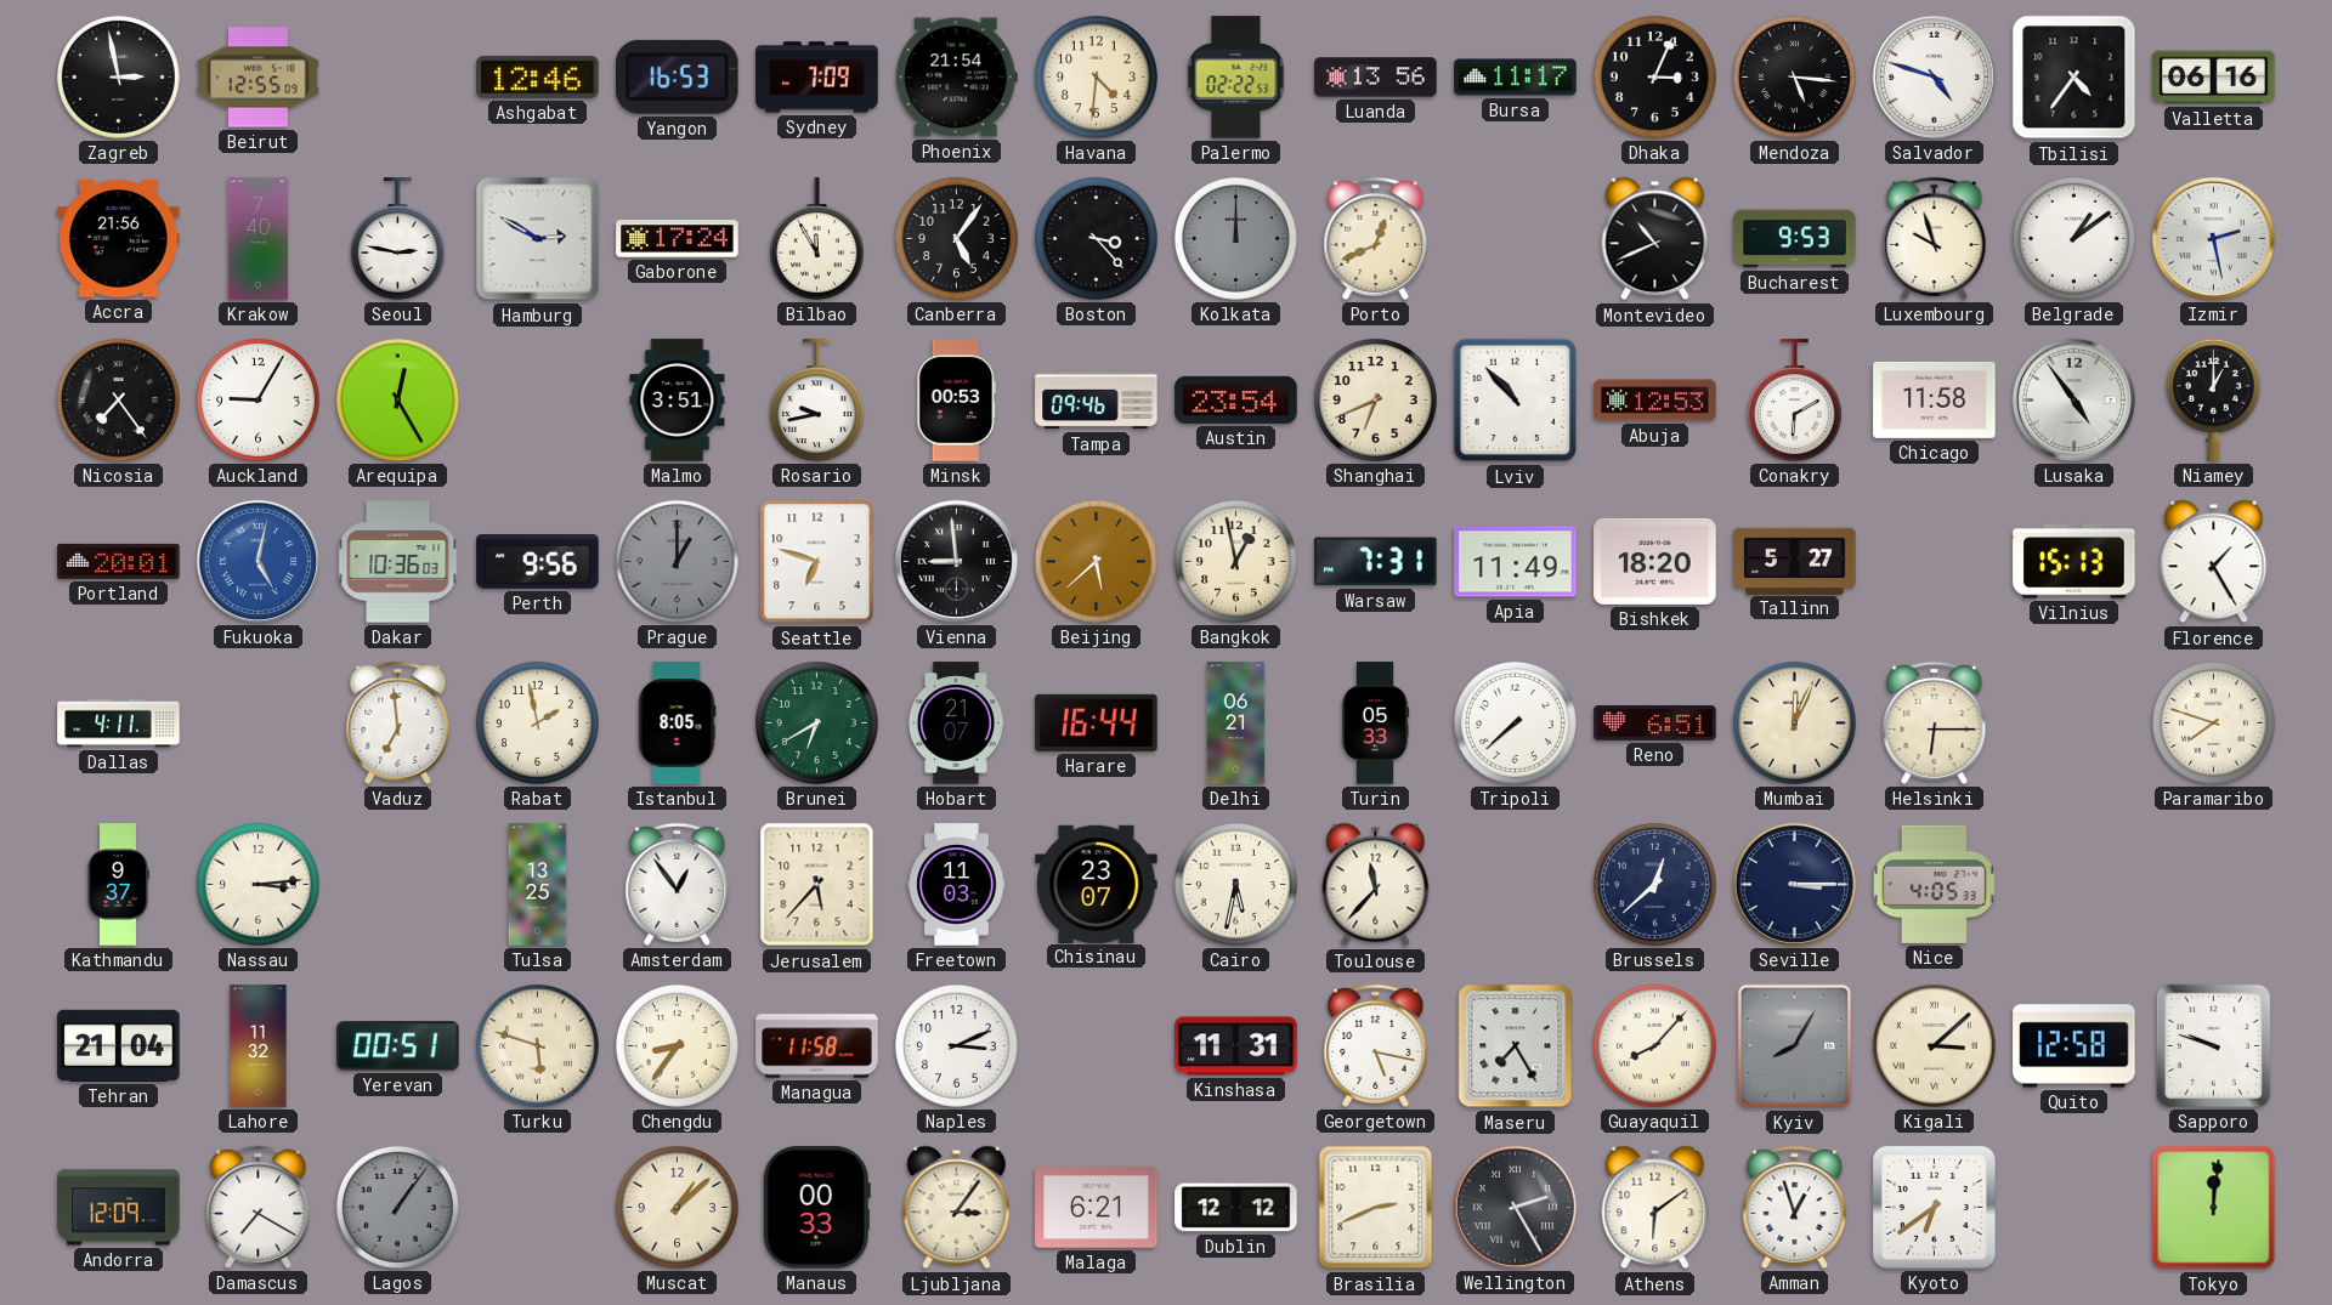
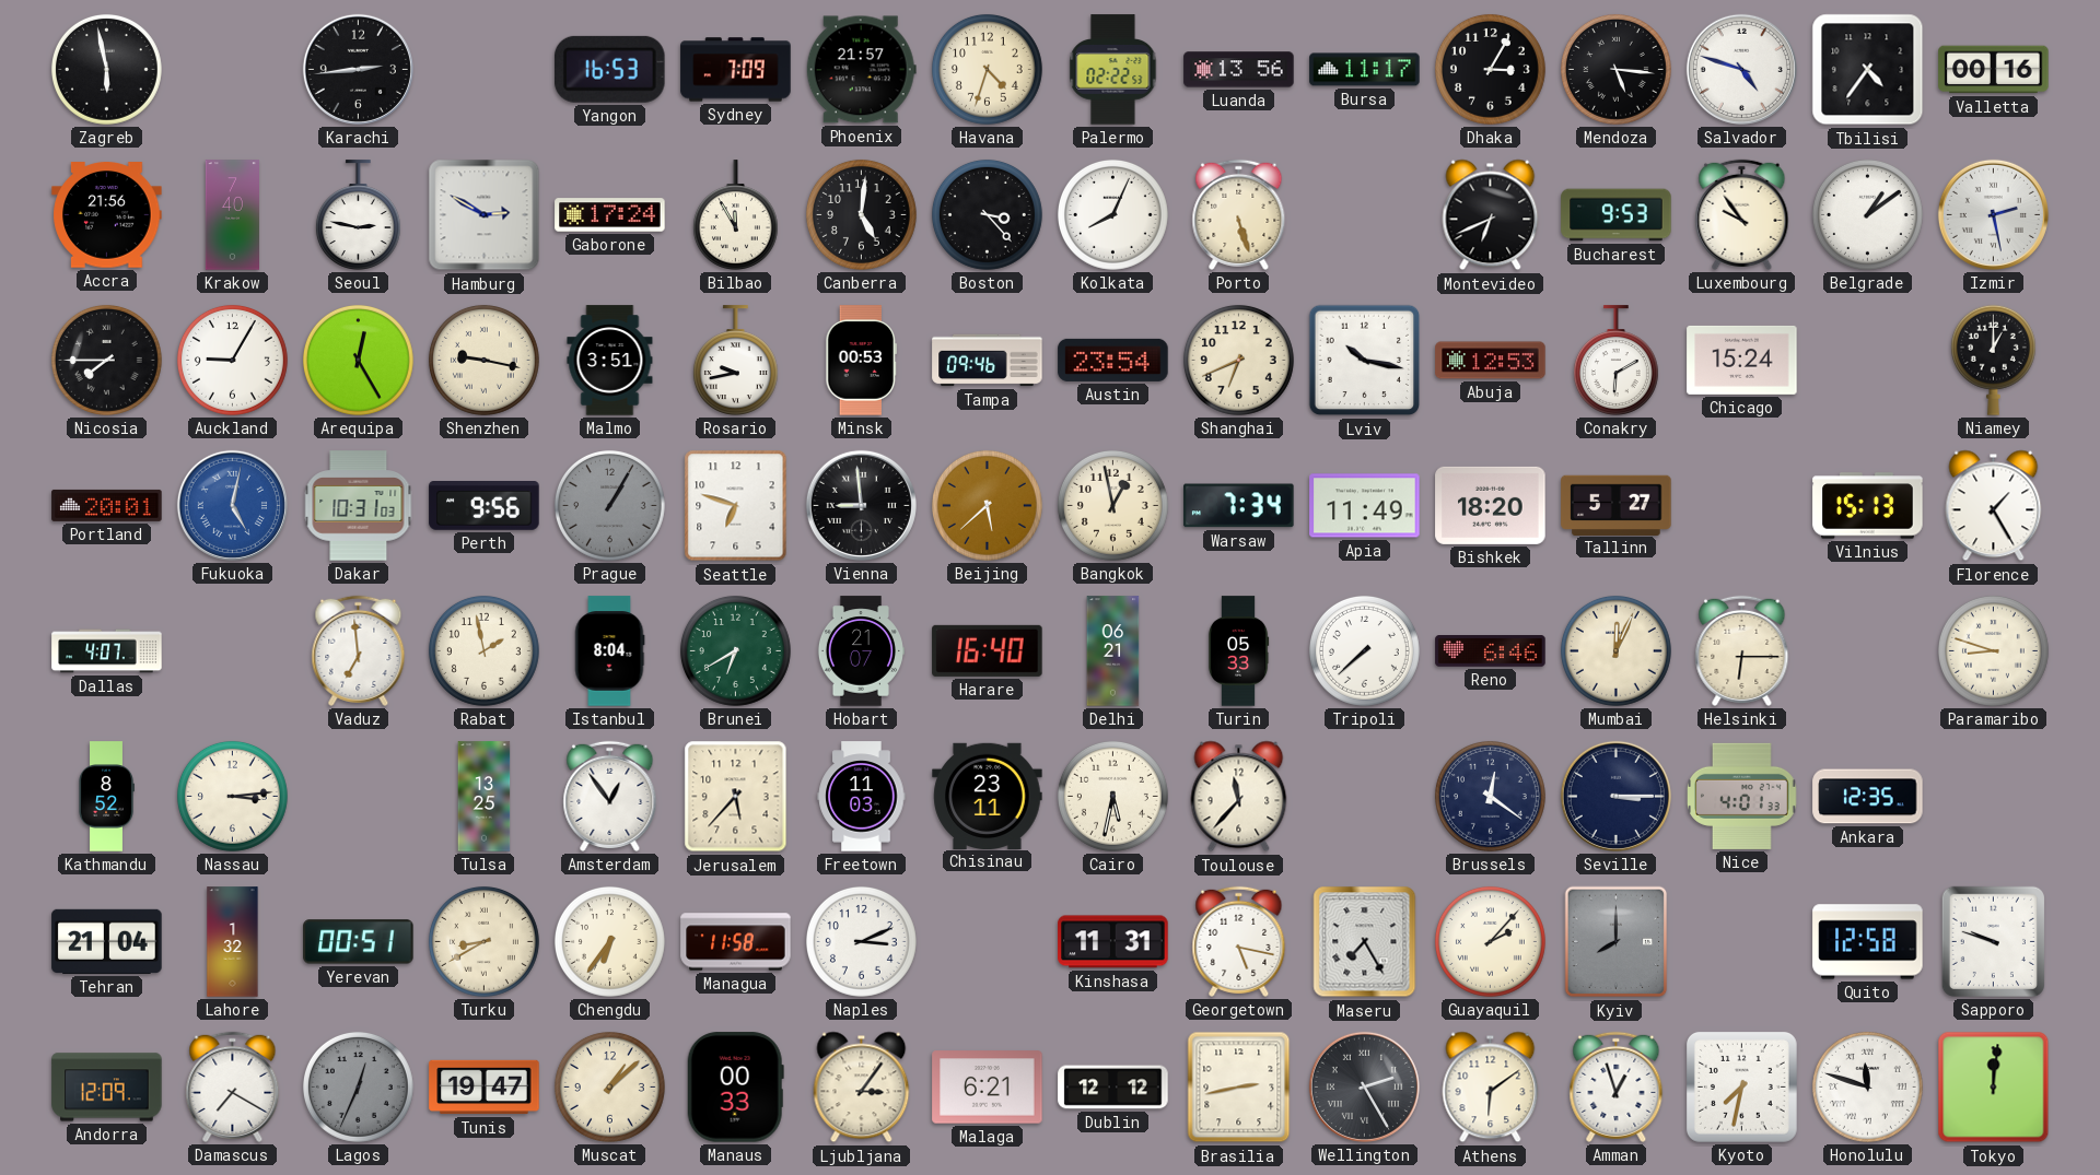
Zagreb: 2:58 -> 5:58 (106, 69)
Beirut: 12:55 -> none (259, 78)
Karachi: none -> 2:44 (358, 69)
Ashgabat: 12:46 -> none (538, 76)
Phoenix: 21:54 -> 21:57 (861, 70)
Havana: 4:31 -> 4:33 (987, 69)
Dhaka: 3:04 -> 3:05 (1490, 69)
Valletta: 06:16 -> 00:16 (1994, 70)
Canberra: 5:06 -> 5:01 (861, 214)
Kolkata: 12:00 -> 8:04 (1112, 214)
Kolkata dial: grey -> white (1112, 214)
Porto: 12:41 -> 5:27 (1239, 214)
Montevideo: 10:41 -> 6:41 (1491, 215)
Luxembourg: 9:57 -> 9:54 (1742, 214)
Nicosia: 7:24 -> 7:45 (106, 360)
Shenzhen: none -> 9:17 (483, 360)
Lviv: 10:53 -> 10:17 (1365, 361)
Chicago: 11:58 -> 15:24 (1742, 360)
Lusaka: 4:54 -> none (2073, 399)
Dakar: 10:36 -> 10:31 (359, 506)
Prague: 1:00 -> 1:05 (609, 505)
Warsaw: 7:31 -> 7:34 (1239, 506)
Dallas: 4:11 -> 4:07 (107, 651)
Istanbul: 8:05 -> 8:04 (609, 651)
Harare: 16:44 -> 16:40 (988, 650)
Reno: 6:51 -> 6:46 (1491, 651)
Paramaribo: 7:48 -> 8:48 (1993, 650)
Kathmandu: 9:37 -> 8:52 (106, 797)
Chisinau: 23:07 -> 23:11 (988, 796)
Brussels: 12:38 -> 12:21 (1490, 796)
Nice: 4:05 -> 4:01 (1742, 796)
Ankara: none -> 12:35 (1868, 797)
Lahore: 11:32 -> 1:32 (233, 942)
Turku: 5:48 -> 8:40 (483, 941)
Chengdu: 8:36 -> 6:36 (609, 941)
Guayaquil: 8:07 -> 2:07 (1490, 941)
Kyiv: 8:05 -> 8:00 (1617, 942)
Kigali: 3:08 -> none (1934, 1045)
Lagos: 1:06 -> 12:34 (358, 1086)
Tunis: none -> 19:47 (485, 1088)
Brasilia: 2:41 -> 2:43 (1239, 1088)
Kyoto: 6:39 -> 7:32 (1741, 1086)
Honolulu: none -> 11:48 (1867, 1086)
